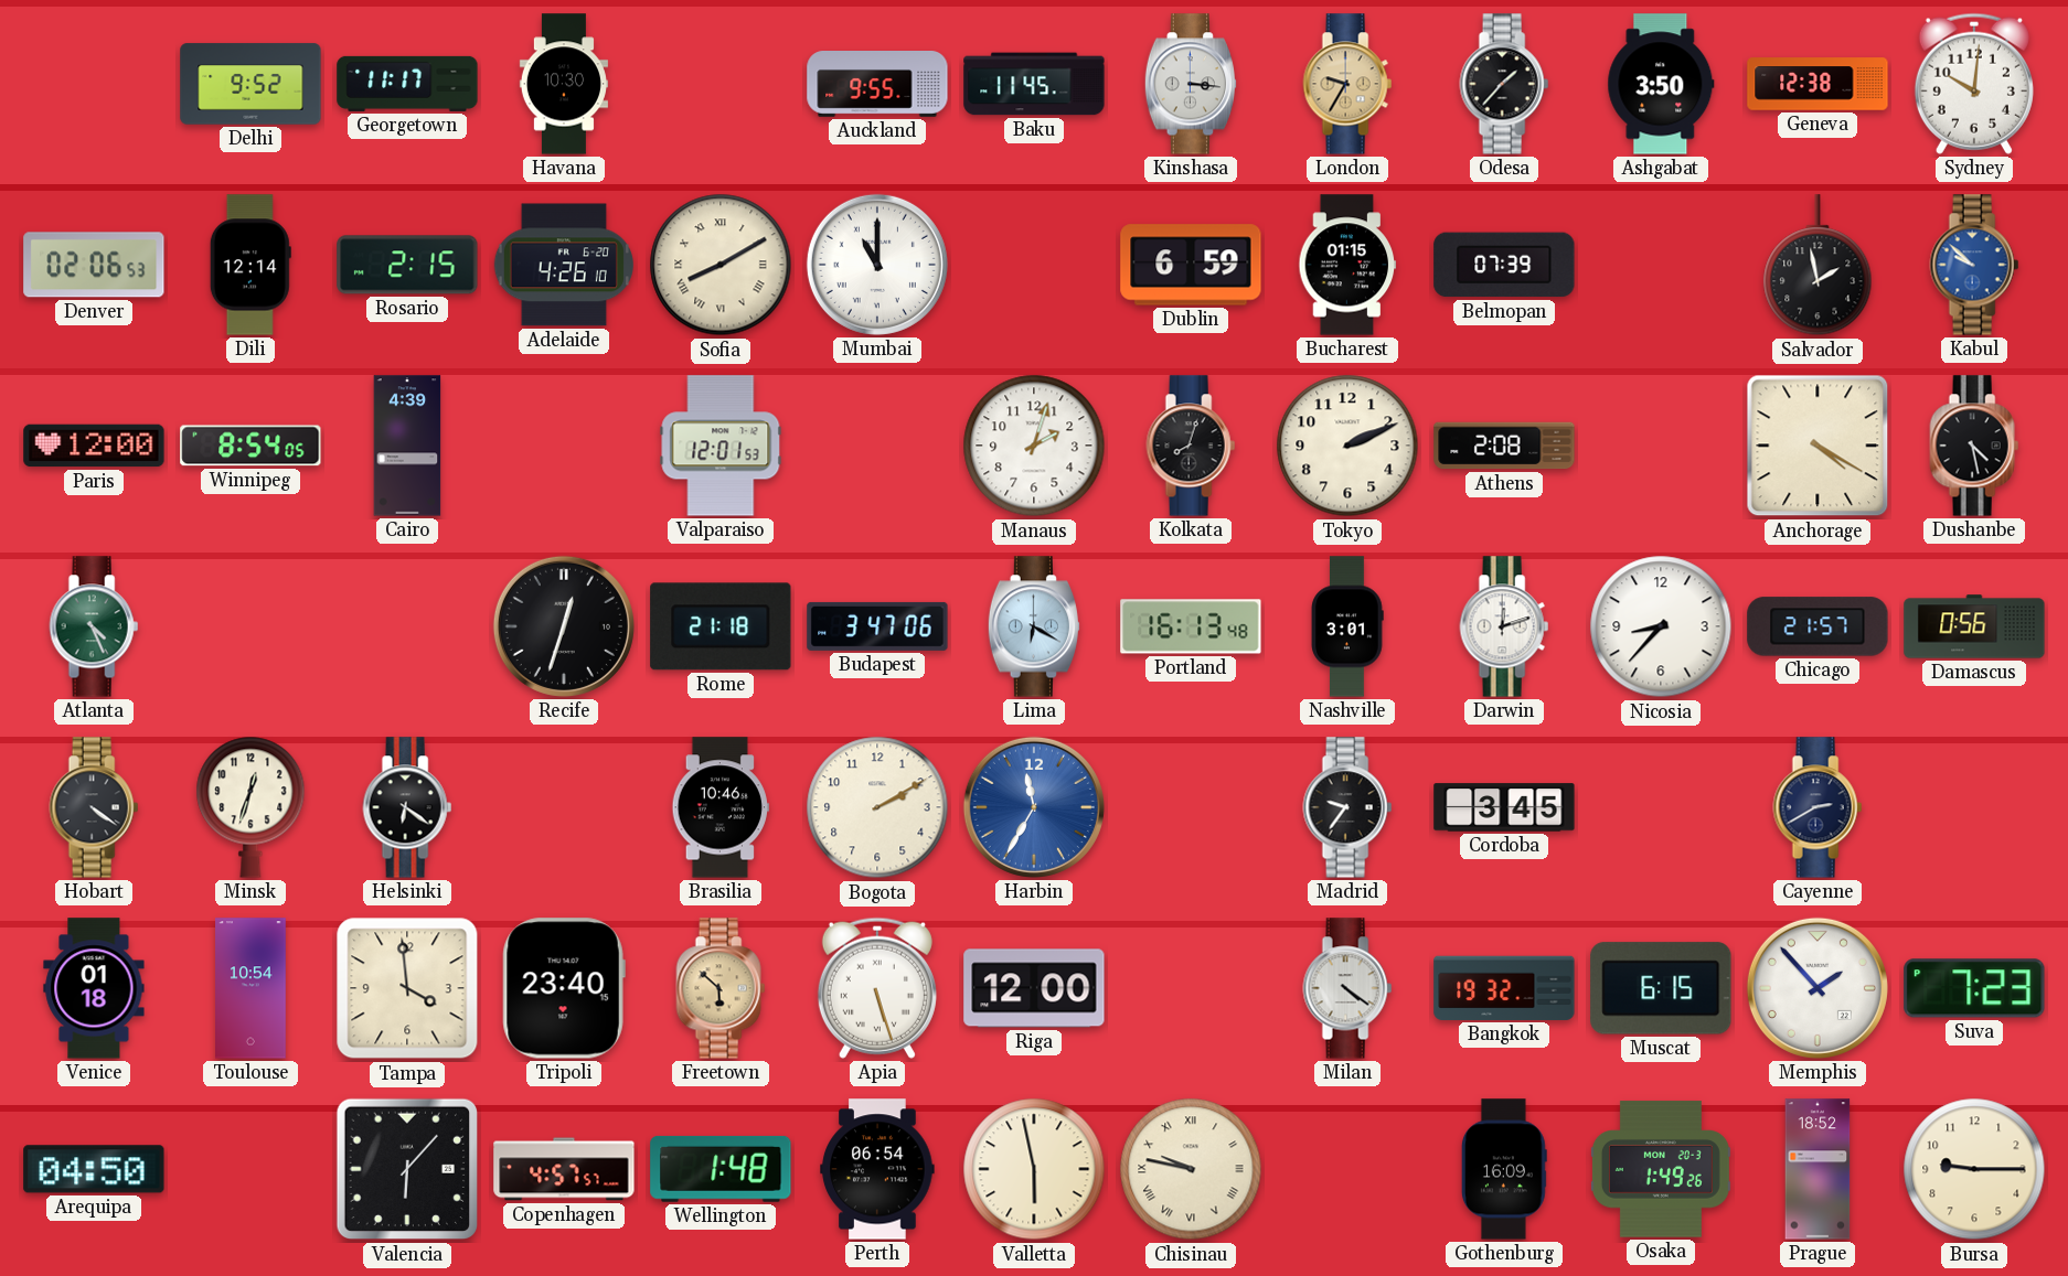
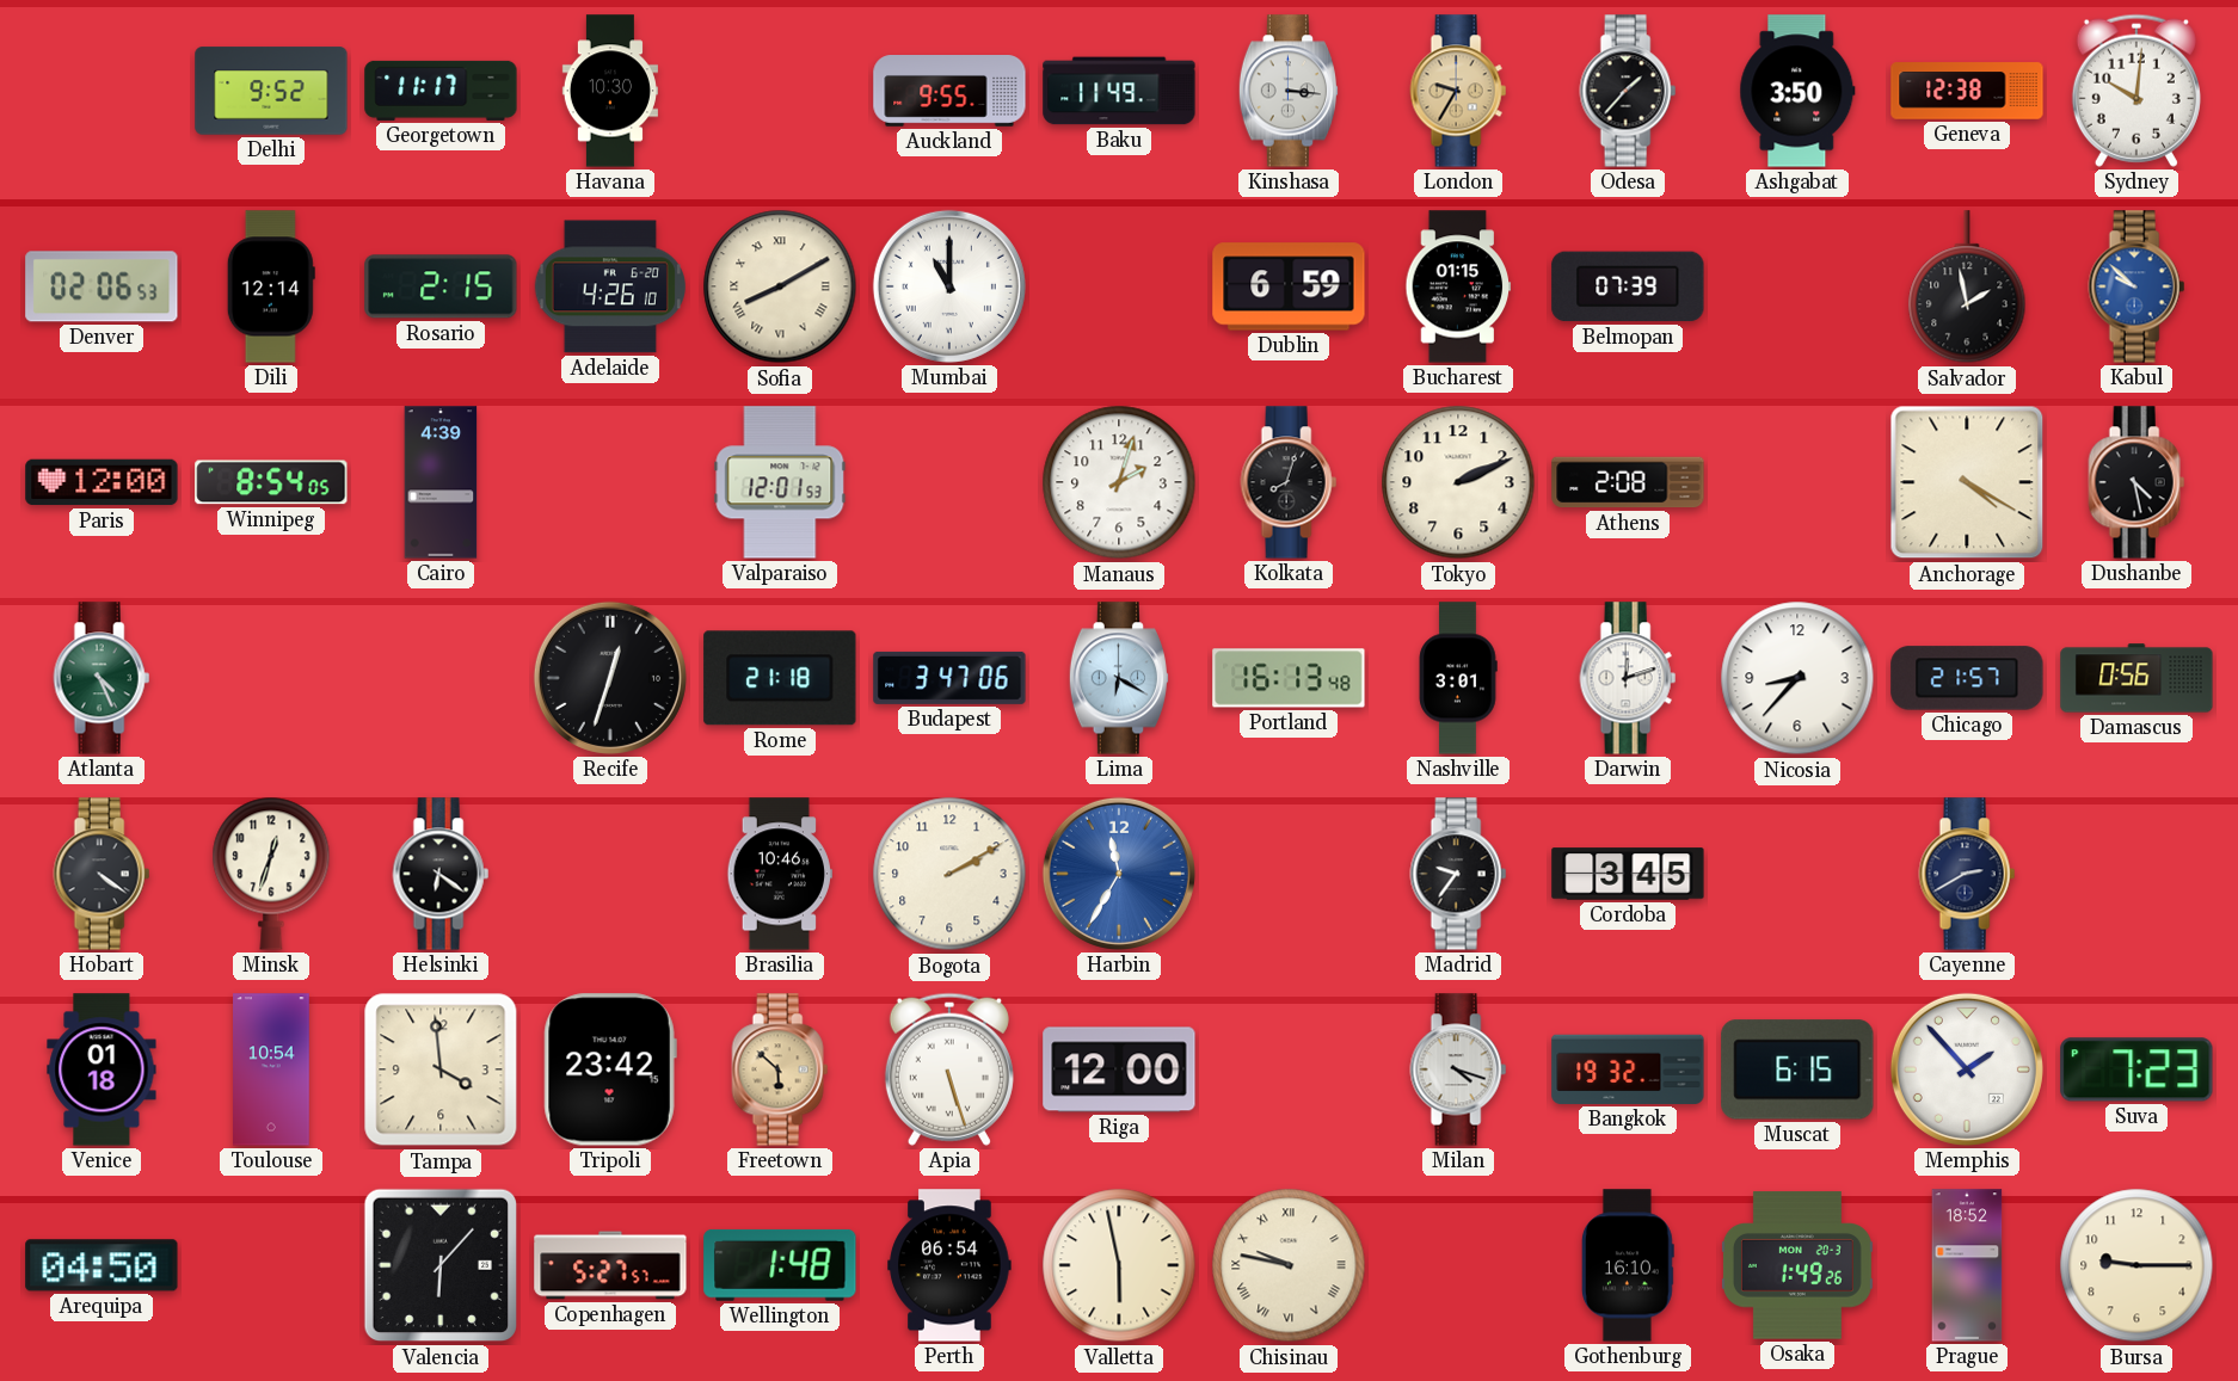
Baku: 11:45 -> 11:49 (1119, 91)
Tripoli: 23:40 -> 23:42 (610, 1069)
Milan: 4:21 -> 4:18 (1458, 1069)
Copenhagen: 4:57 -> 5:27 (610, 1265)
Gothenburg: 16:09 -> 16:10 (1628, 1265)
